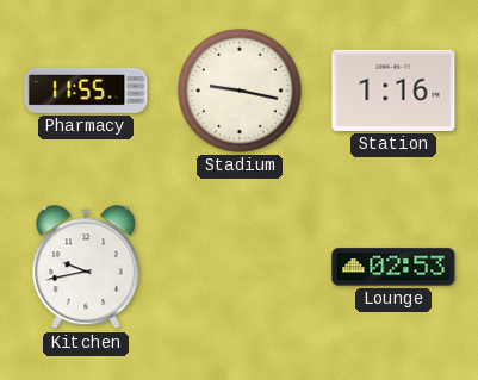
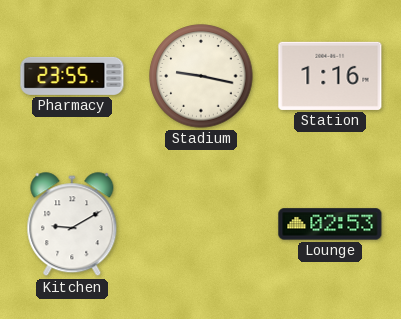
Pharmacy: 11:55 -> 23:55 (72, 76)
Kitchen: 9:43 -> 9:10 (72, 225)
